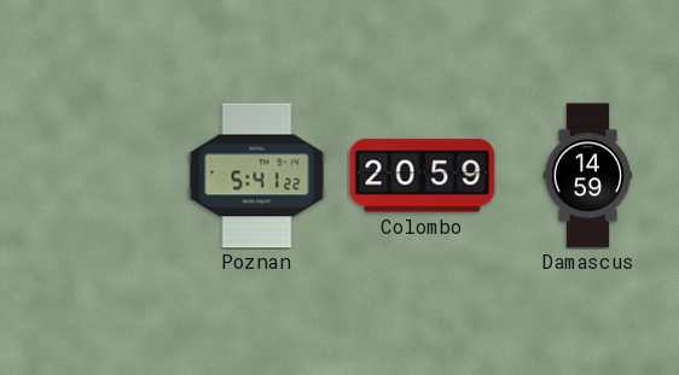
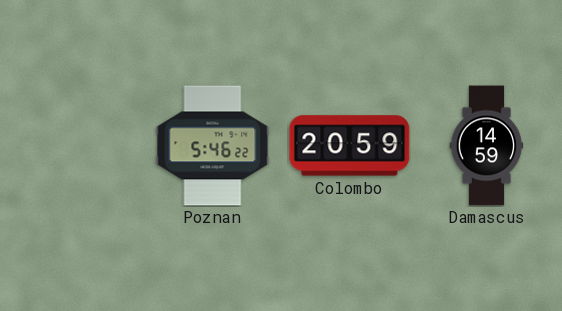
Poznan: 5:41 -> 5:46 (213, 146)
